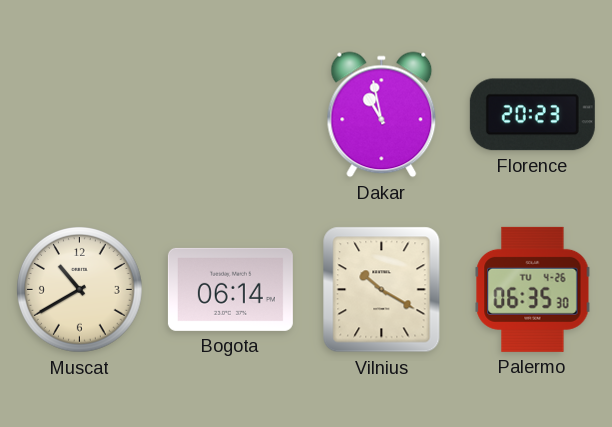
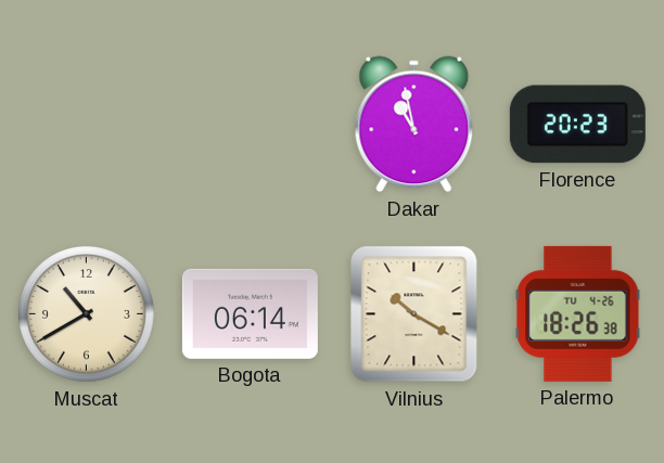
Palermo: 06:35 -> 18:26 (578, 313)
